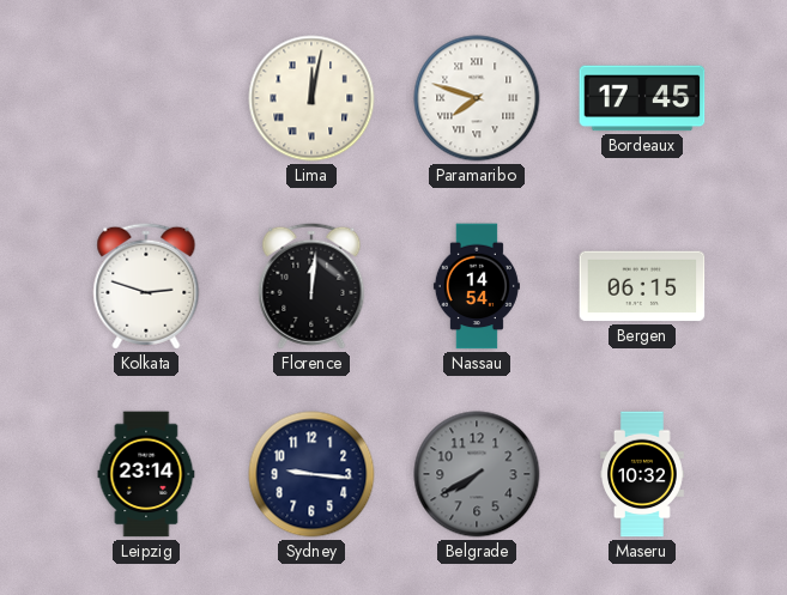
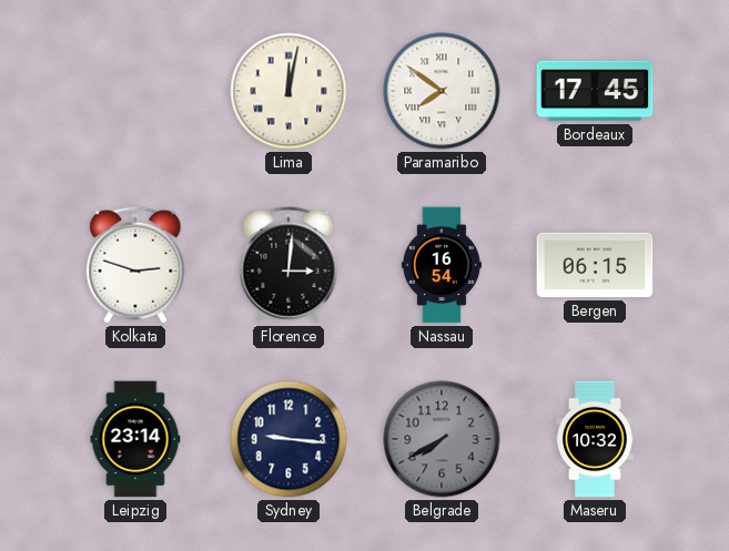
Paramaribo: 7:48 -> 7:51 (442, 91)
Florence: 12:01 -> 3:01 (288, 265)
Nassau: 14:54 -> 16:54 (442, 265)
